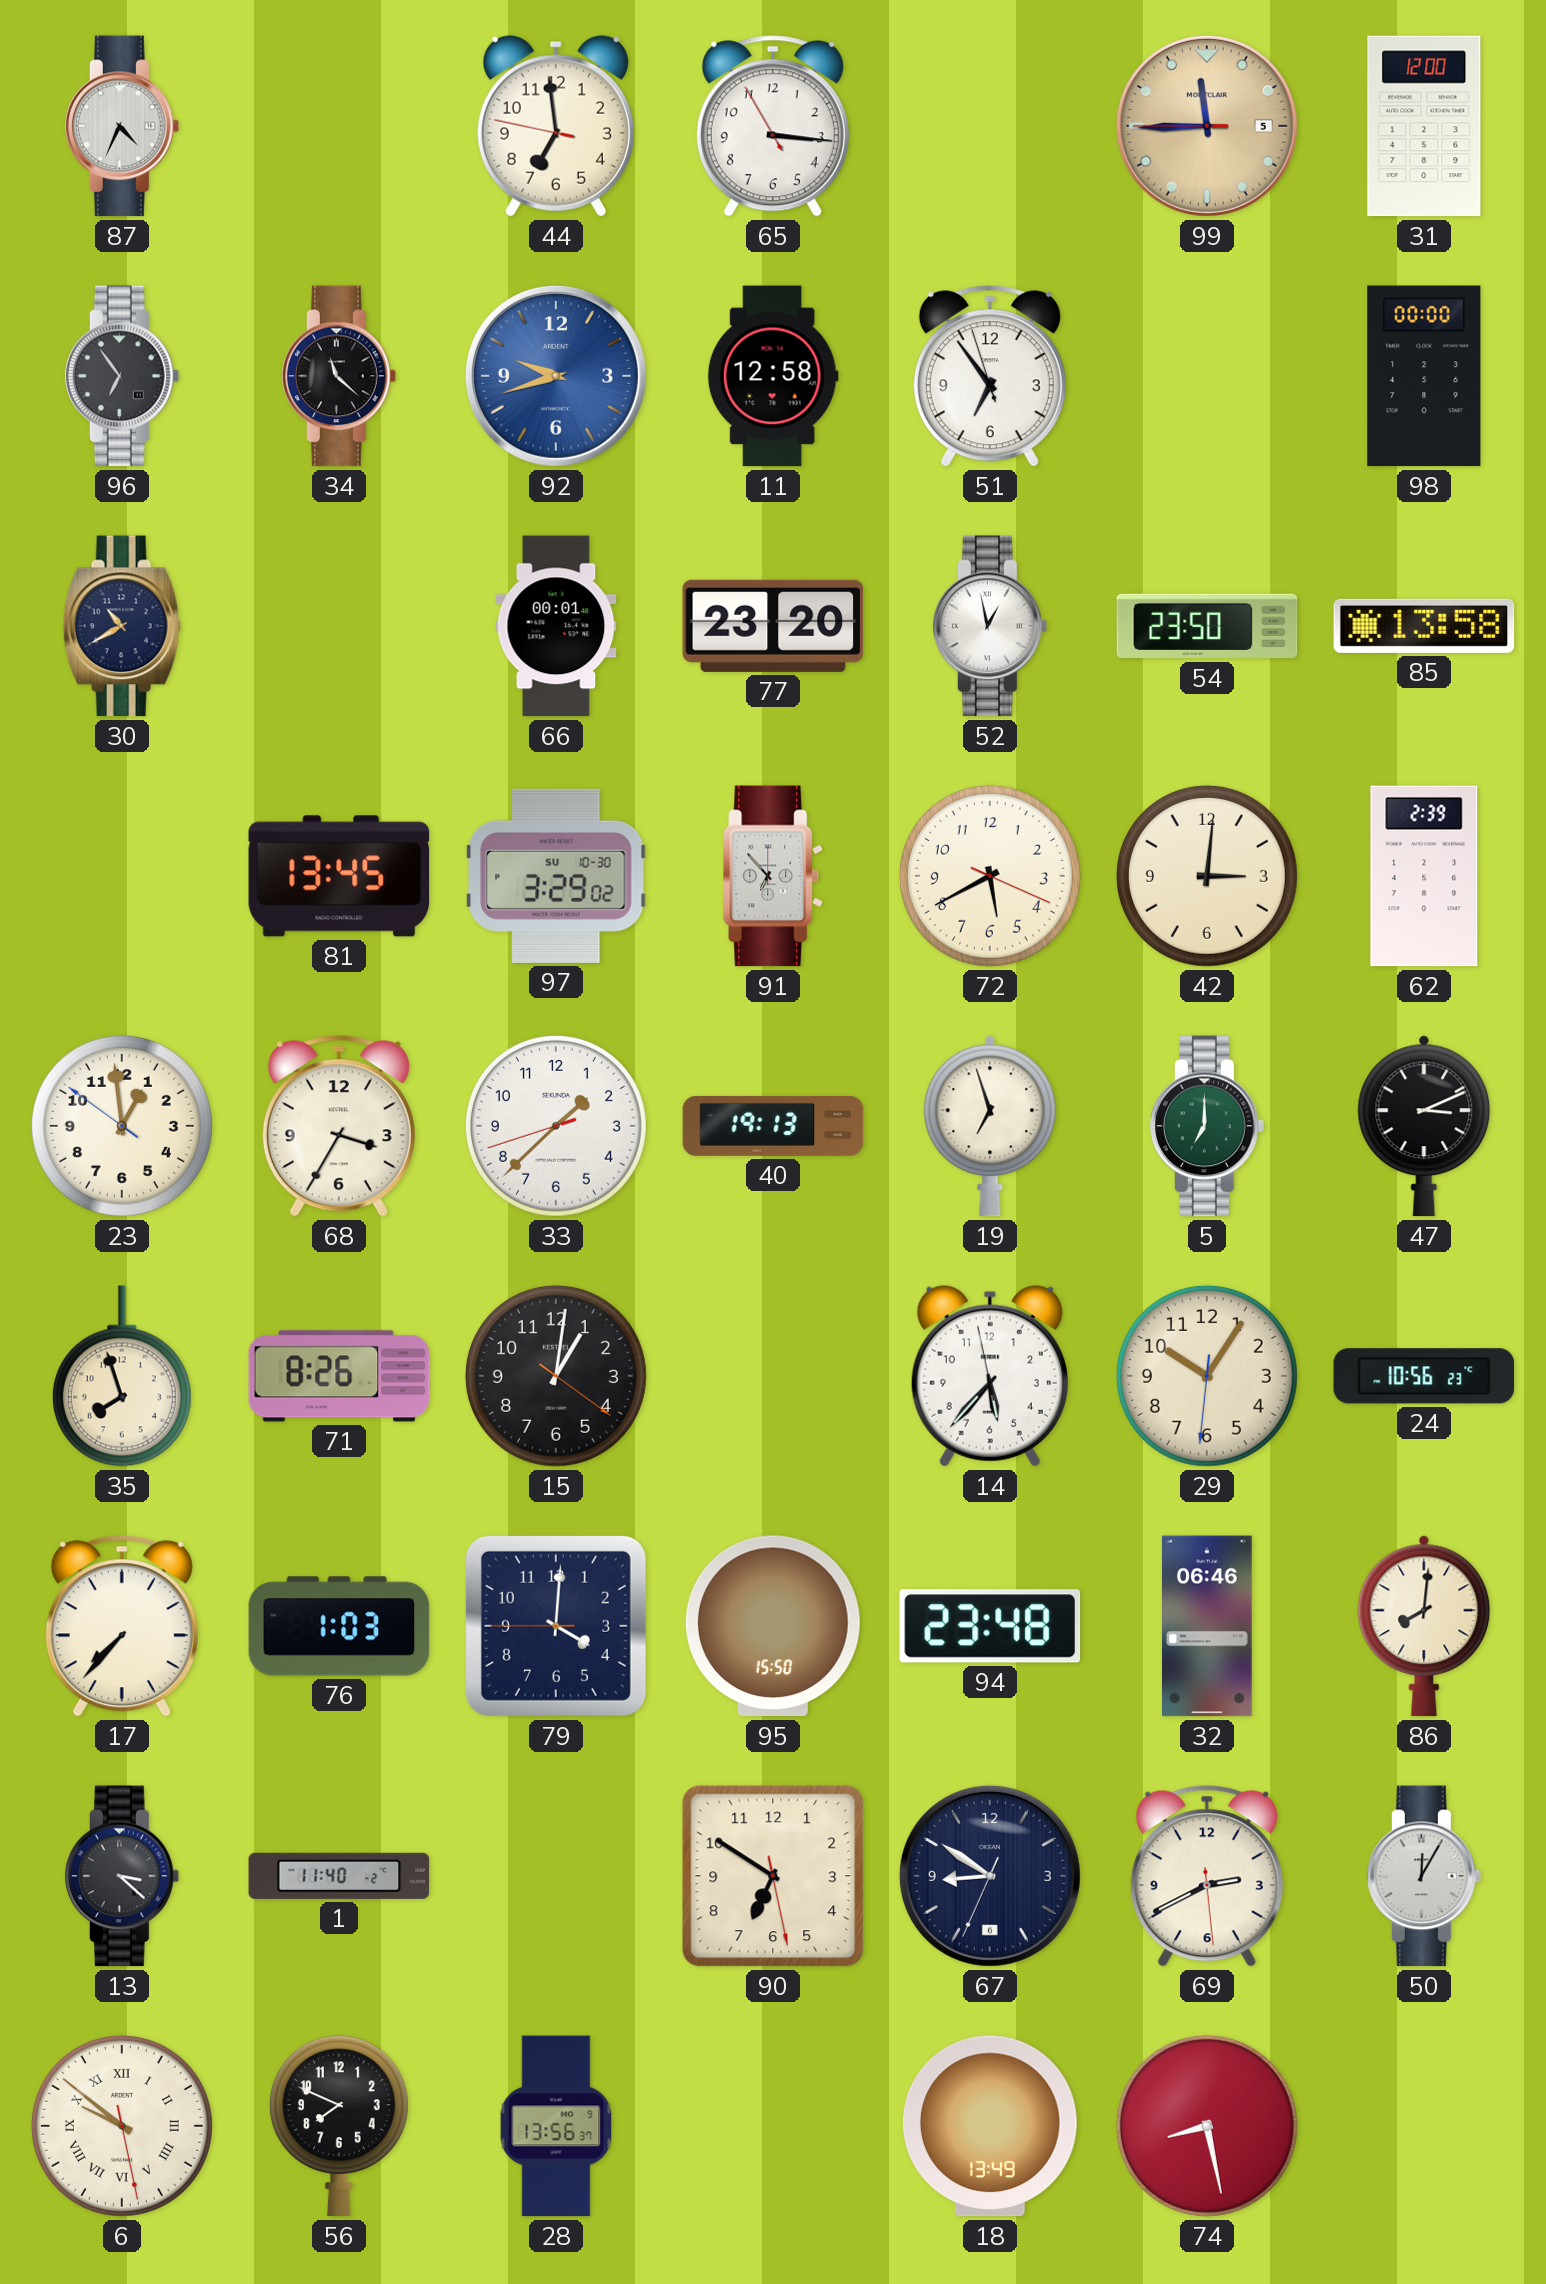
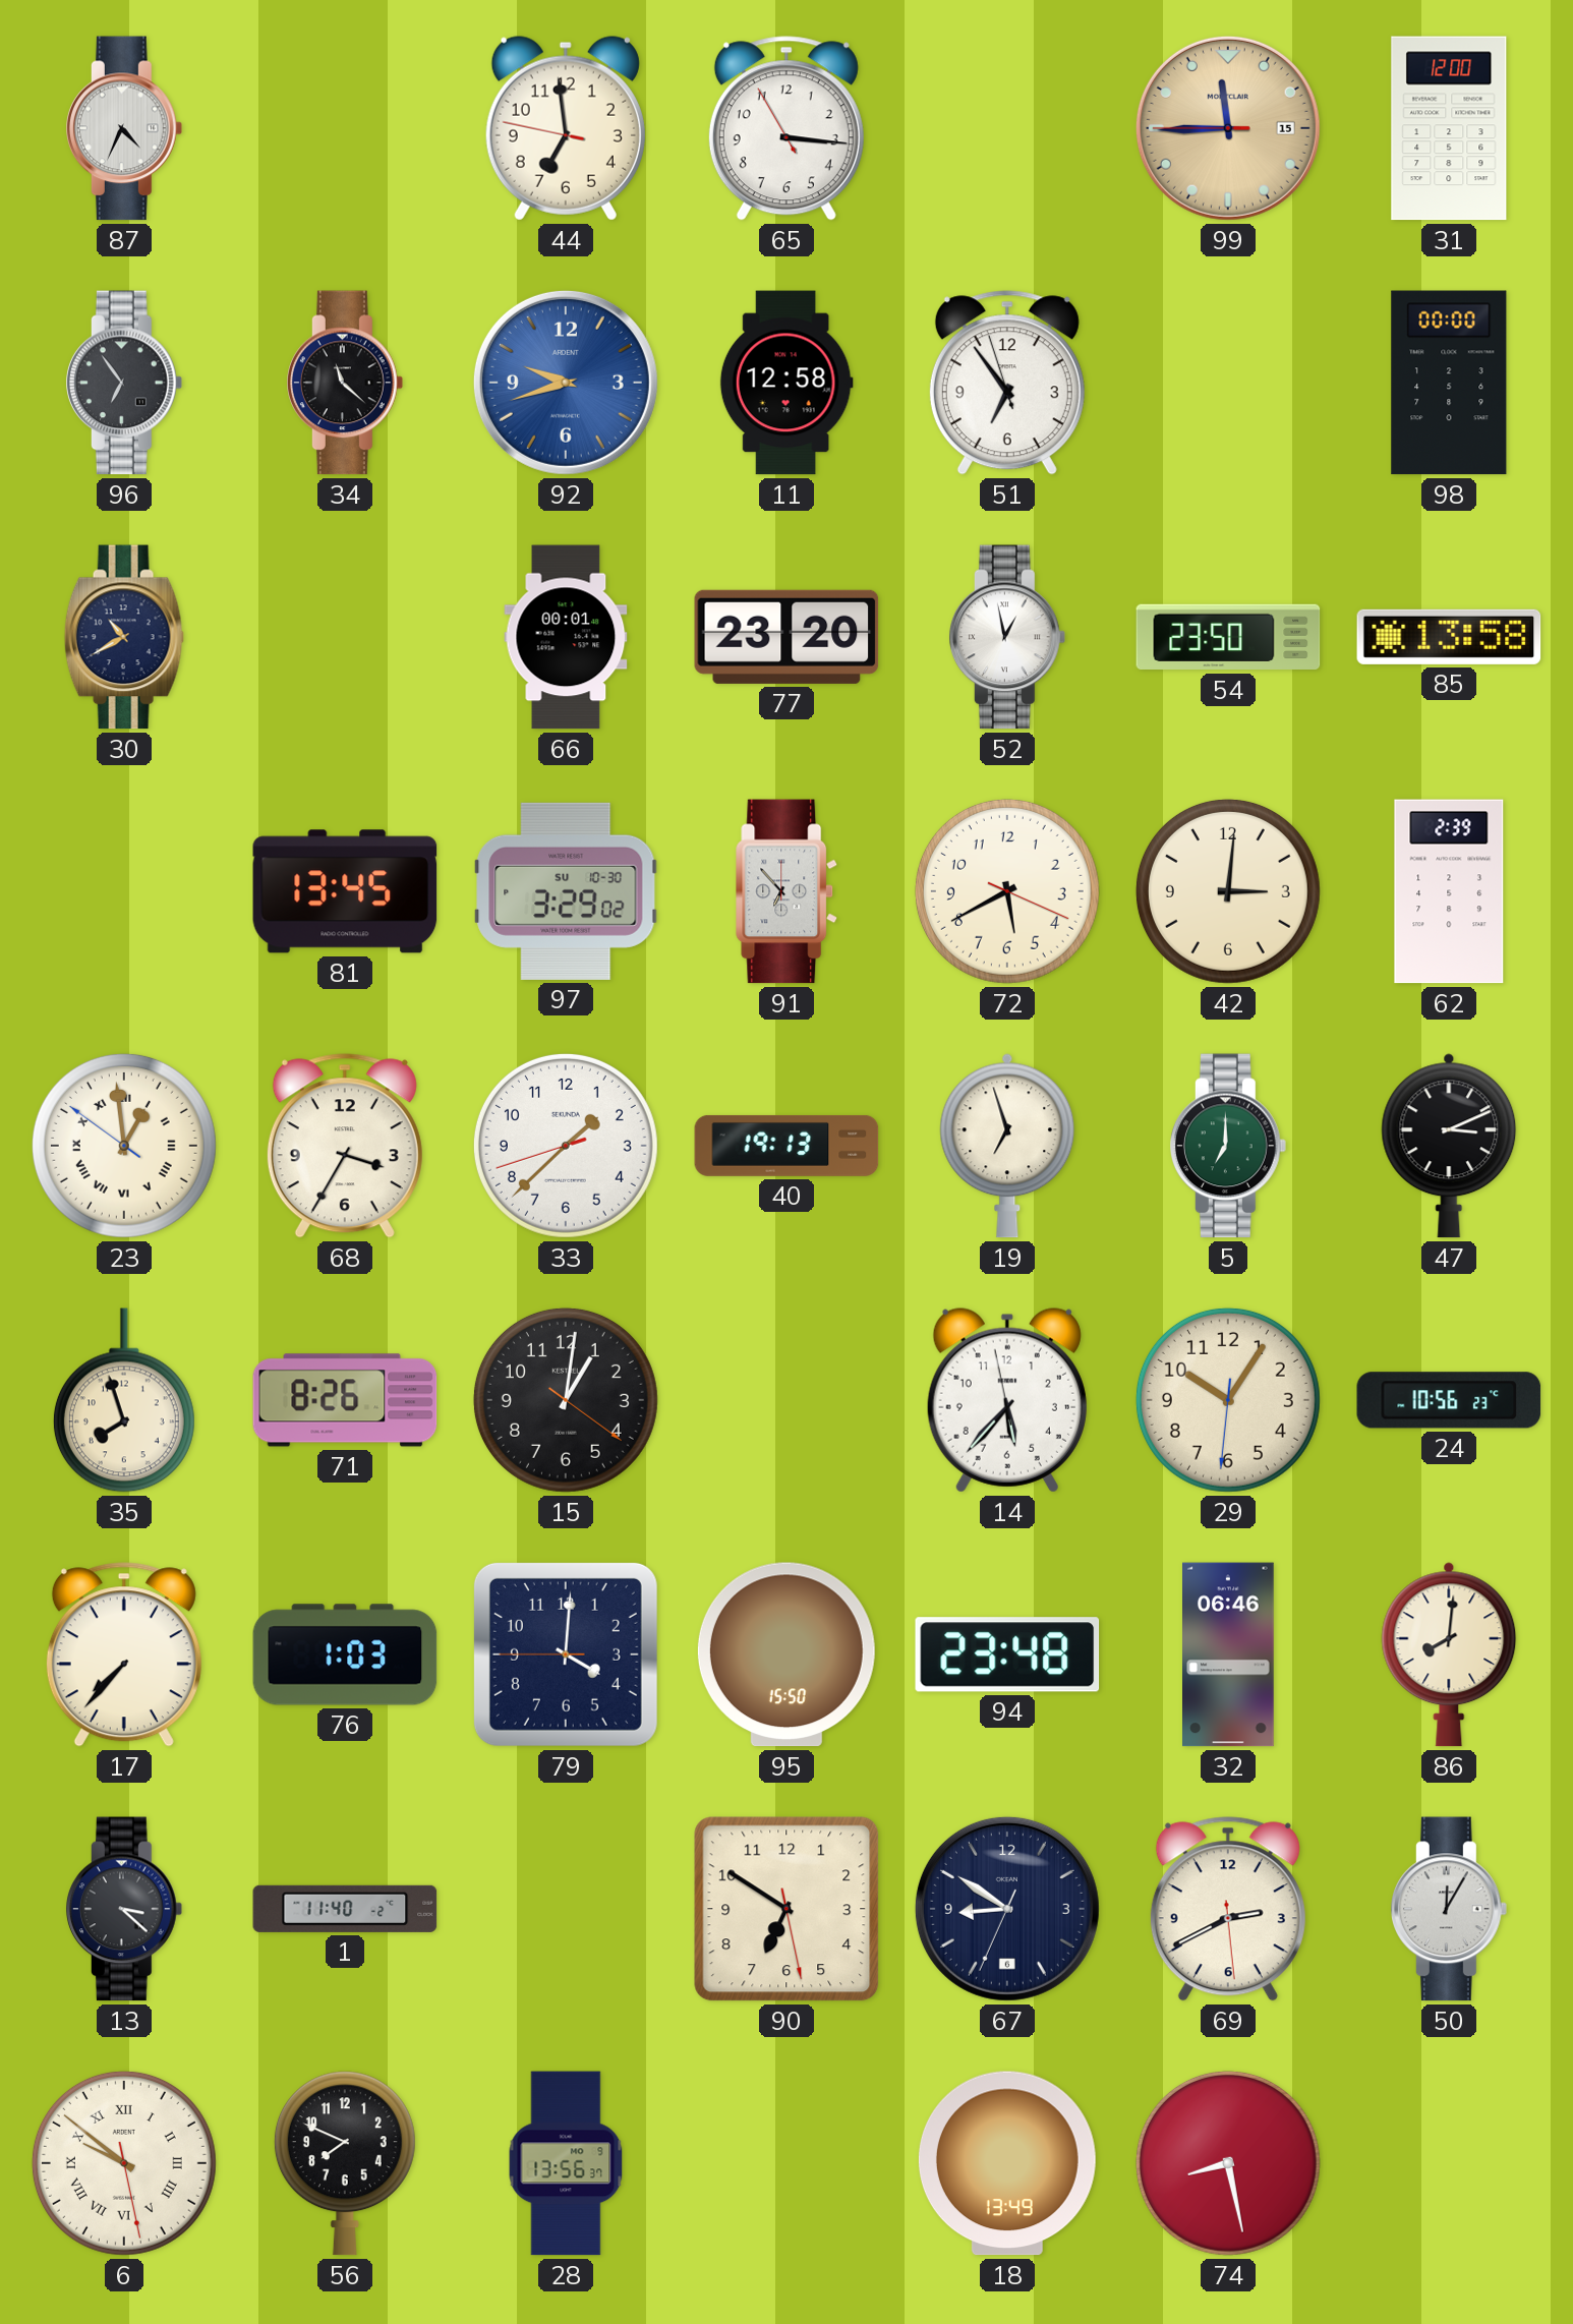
99 date: 5 -> 15 (1228, 128)
23 numerals: Arabic -> Roman (124, 1146)
